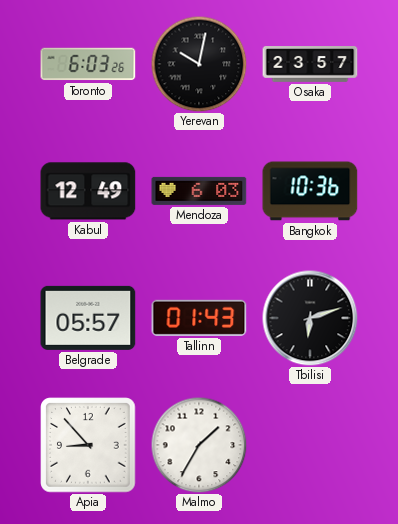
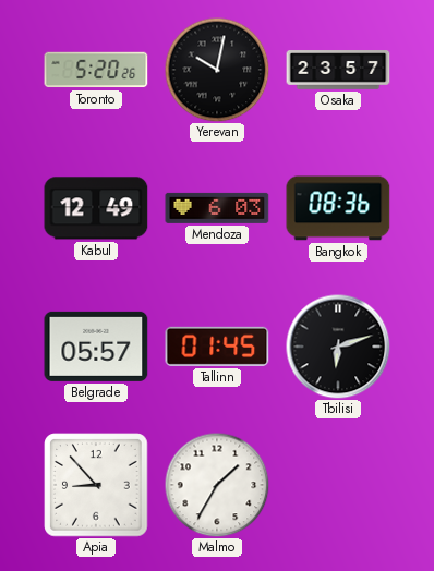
Toronto: 6:03 -> 5:20 (96, 70)
Bangkok: 10:36 -> 08:36 (338, 208)
Tallinn: 01:43 -> 01:45 (217, 347)
